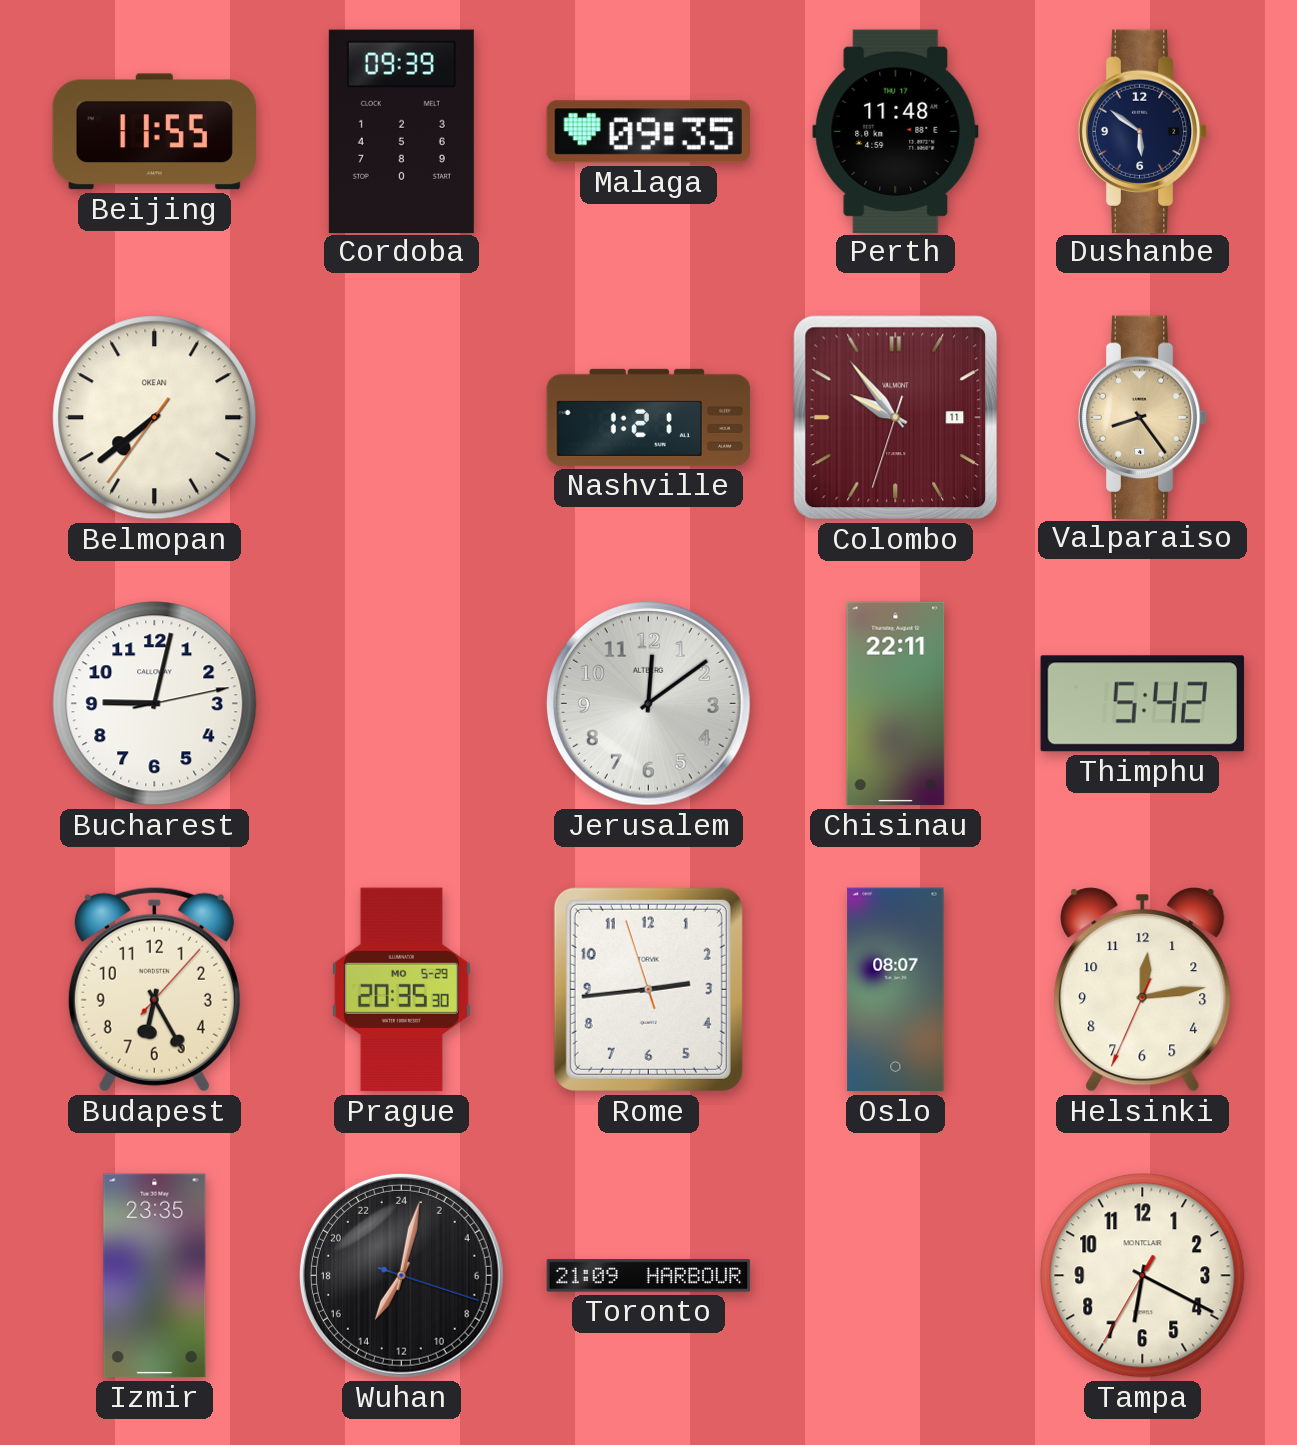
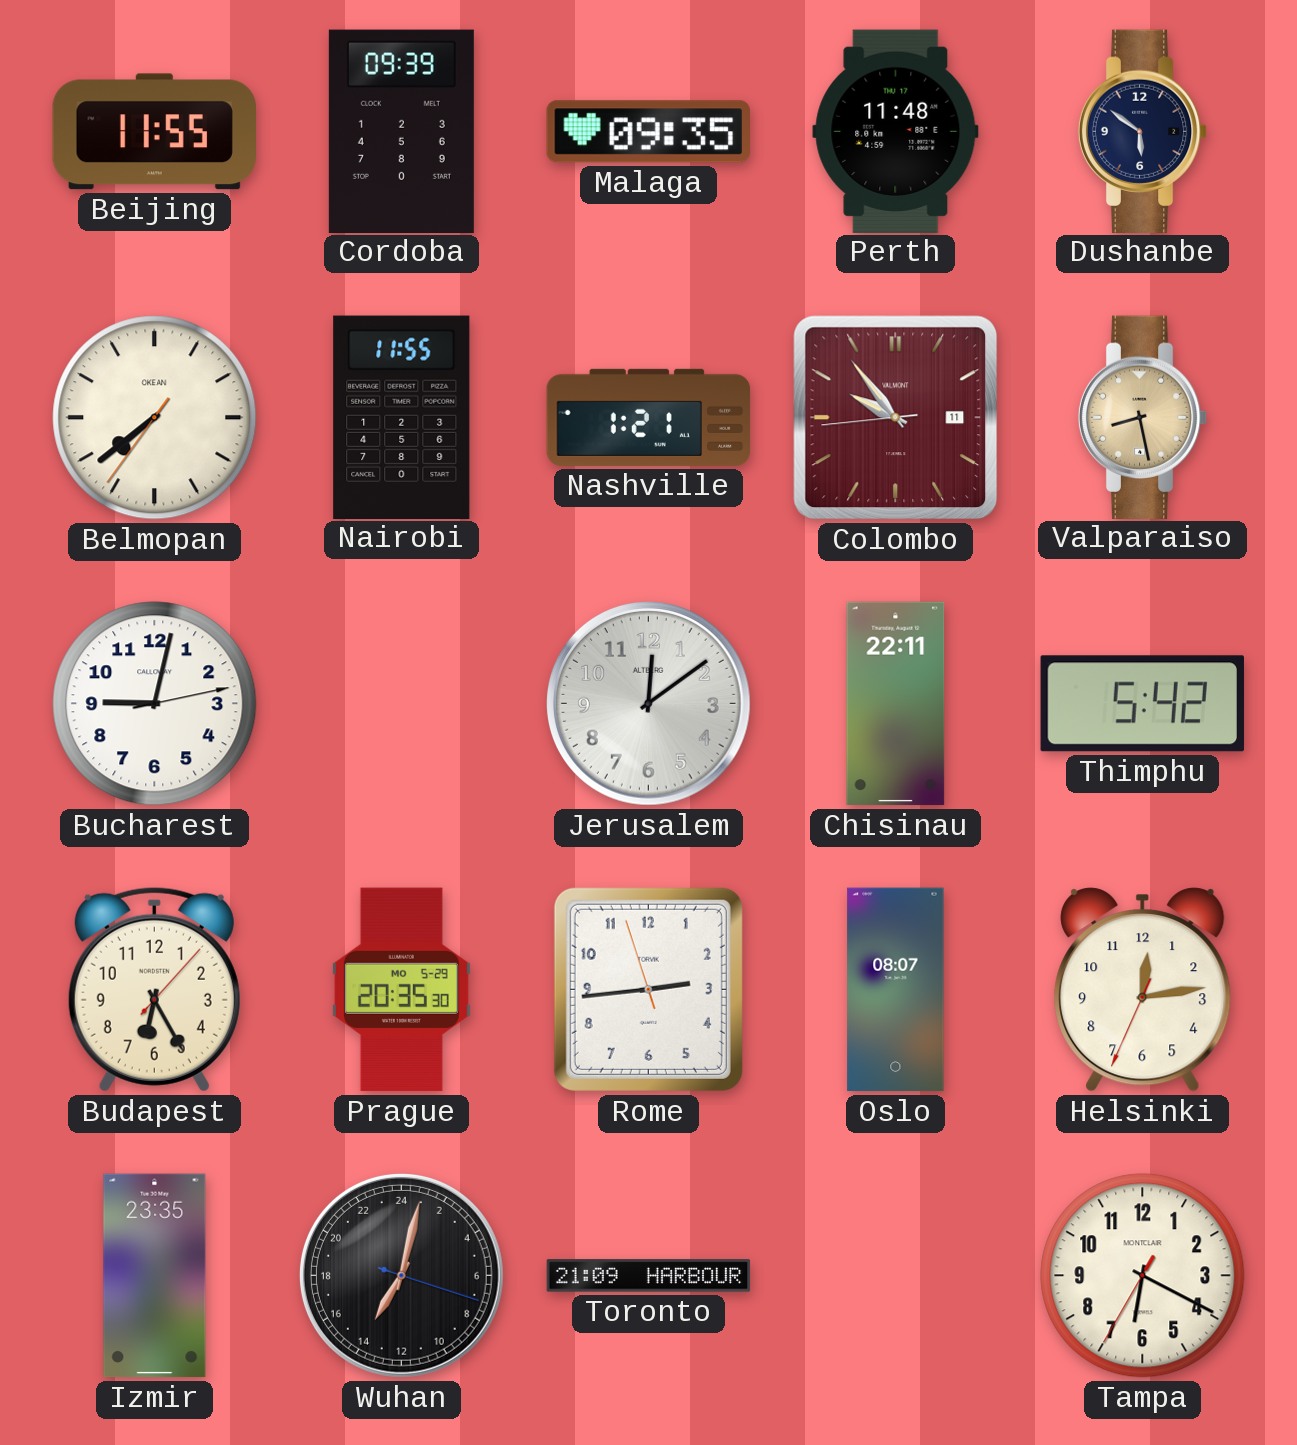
Nairobi: none -> 11:55 (402, 417)
Colombo: 9:53:33 -> 9:53:44 (896, 418)
Valparaiso: 8:24 -> 8:28 (1143, 417)
